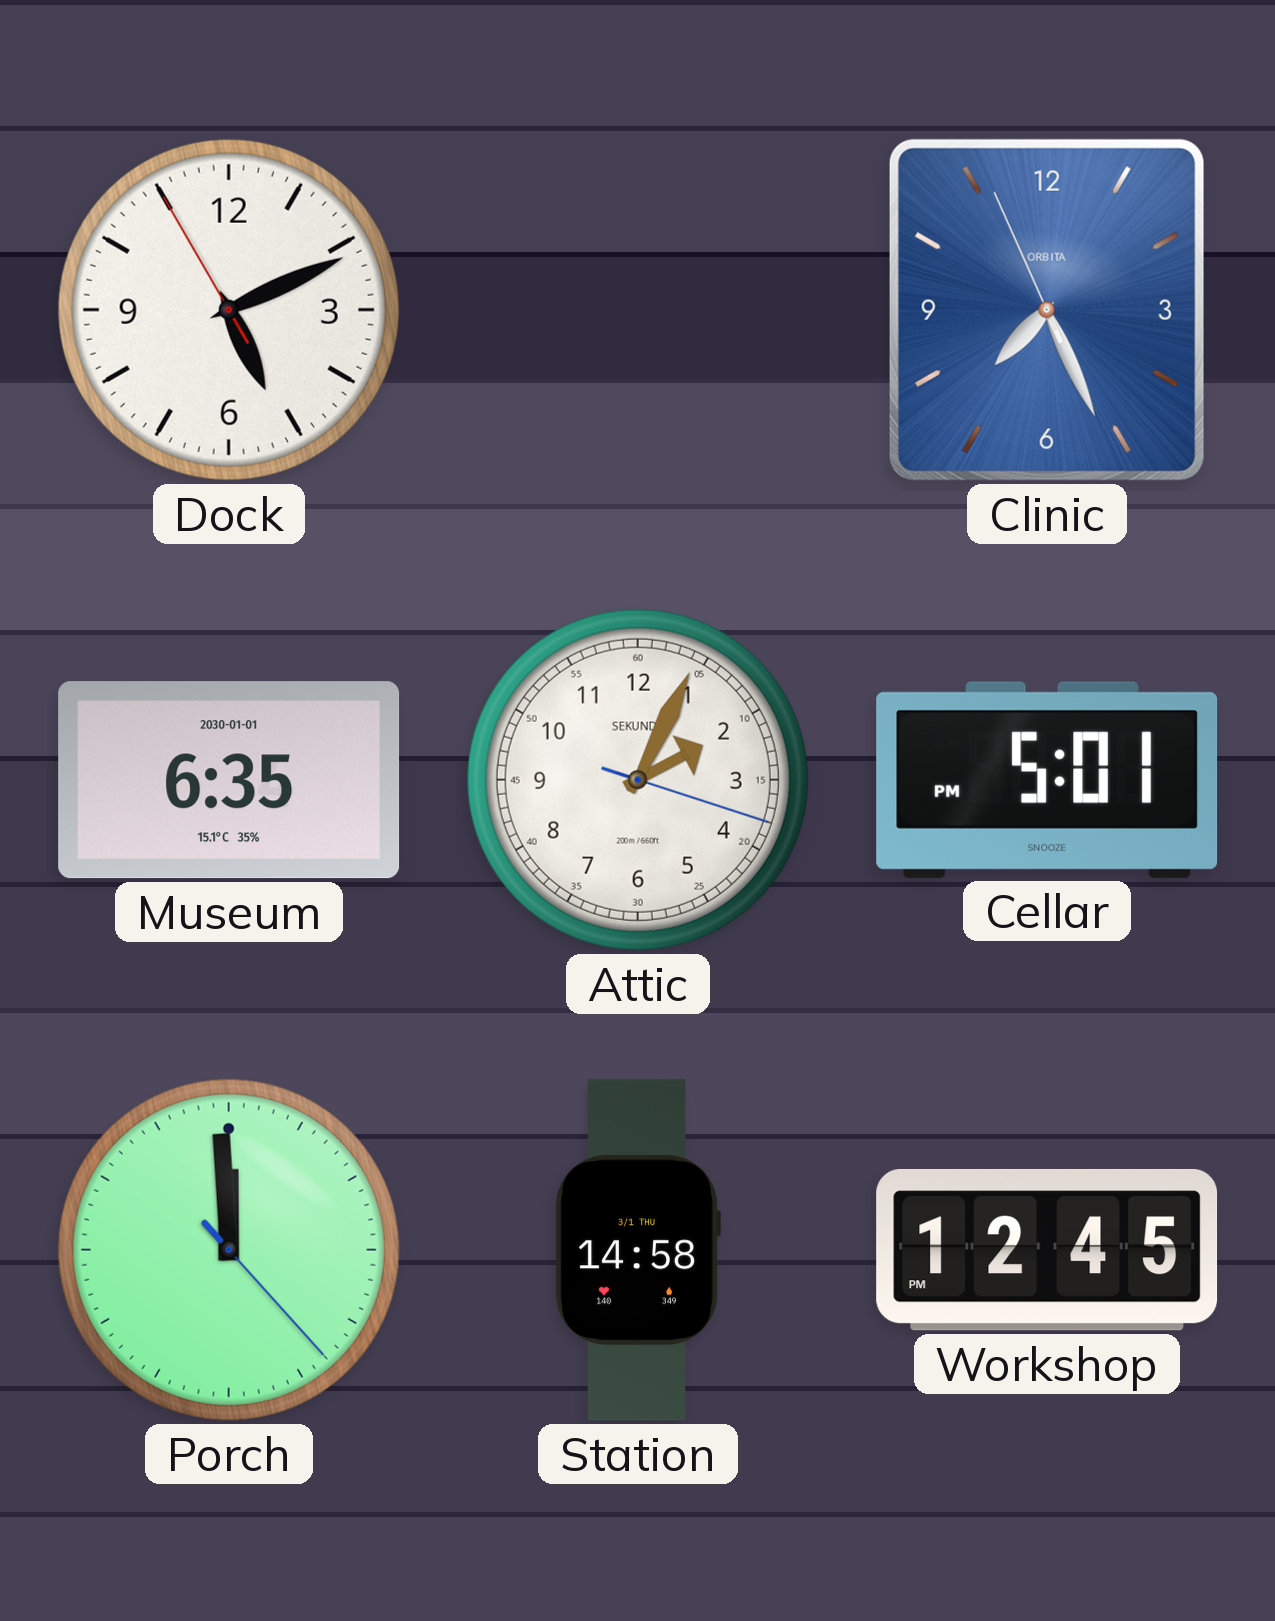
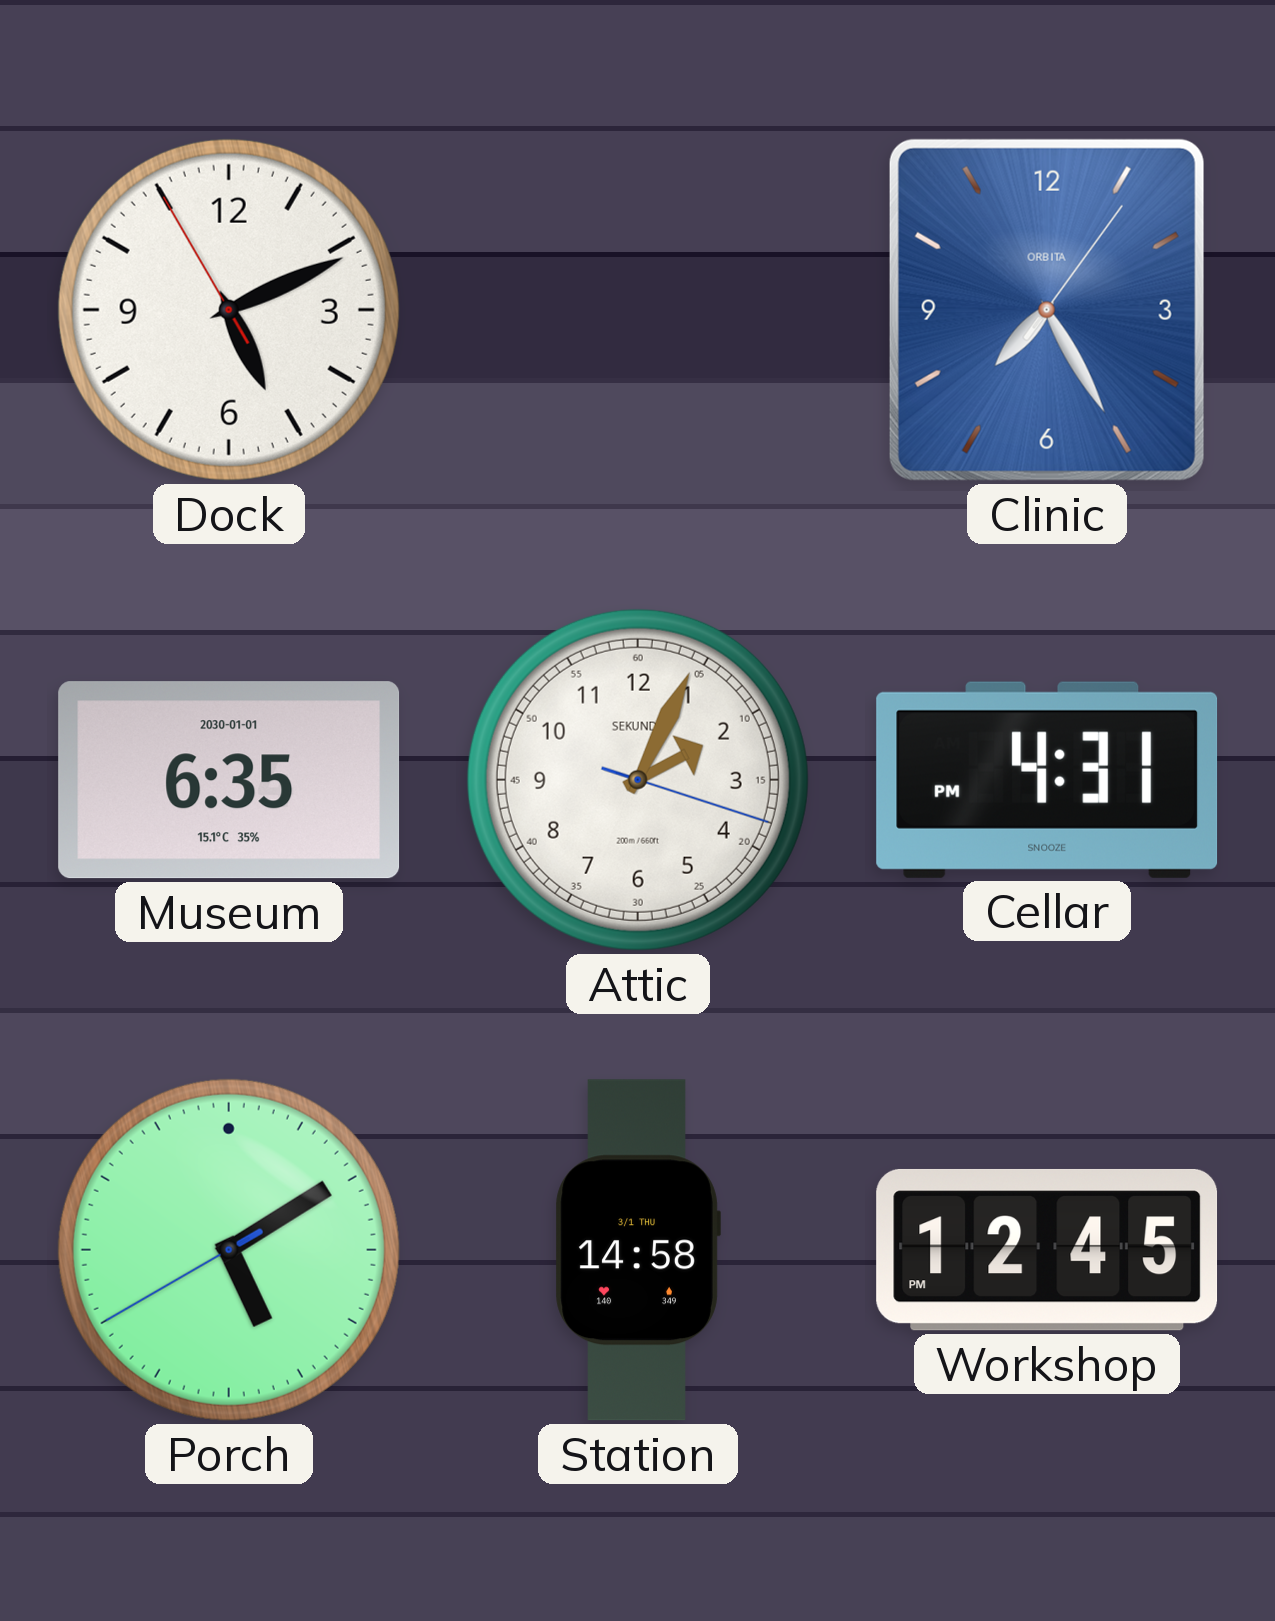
Clinic: 7:25:56 -> 7:25:06 (1047, 310)
Cellar: 5:01 -> 4:31 (1047, 780)
Porch: 11:59 -> 5:09 (229, 1250)
